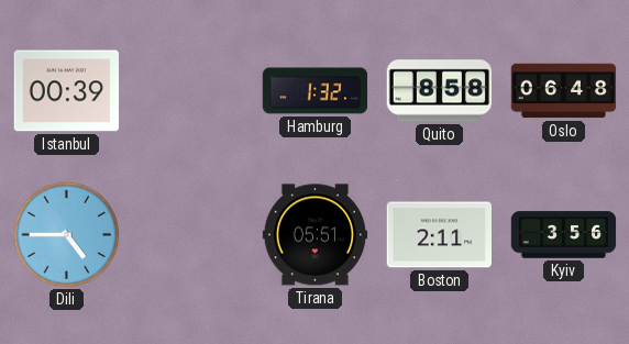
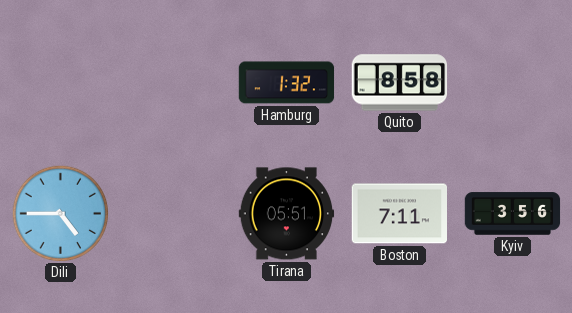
Istanbul: 00:39 -> none (67, 91)
Oslo: 06:48 -> none (564, 91)
Boston: 2:11 -> 7:11 (399, 214)
